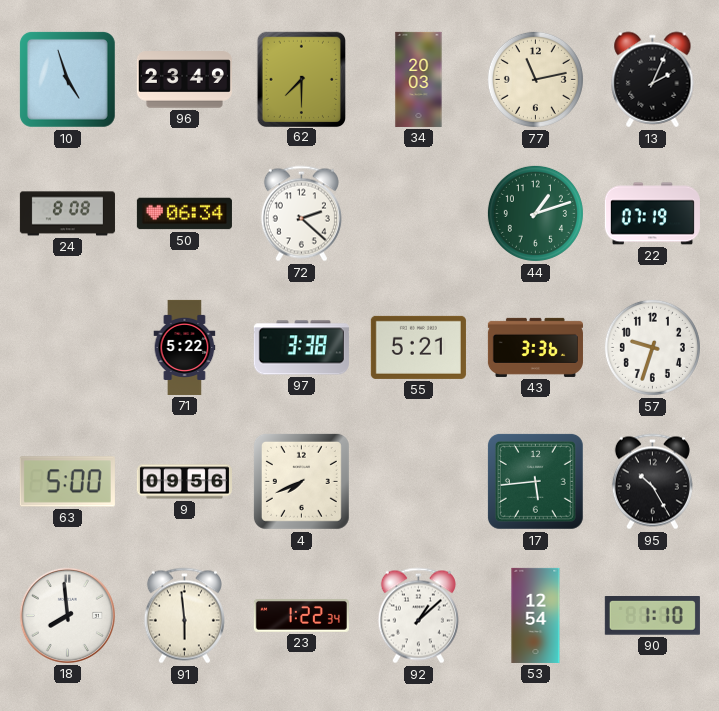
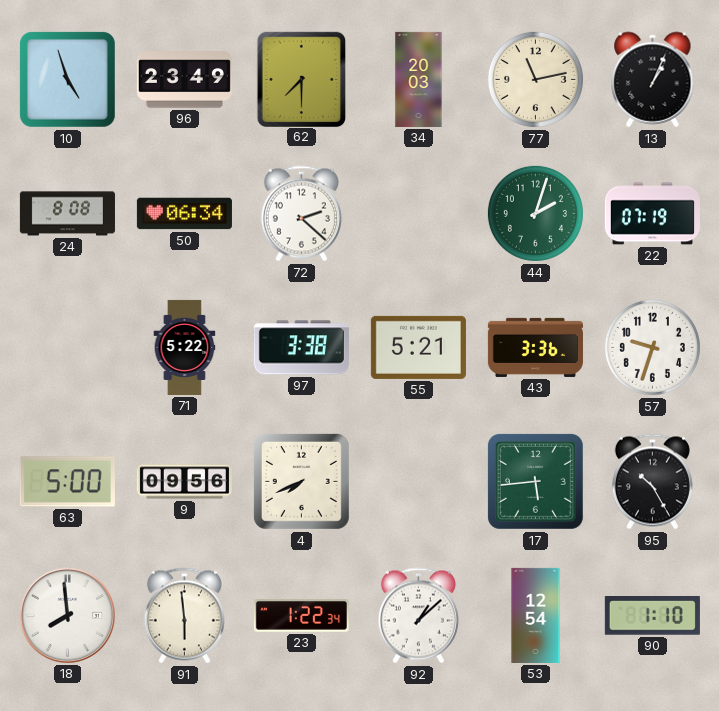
13: 2:04 -> 1:04 (653, 80)
44: 1:12 -> 2:03 (535, 213)
